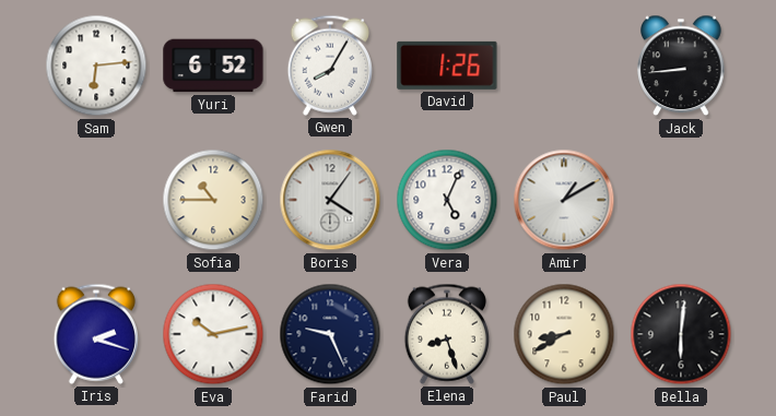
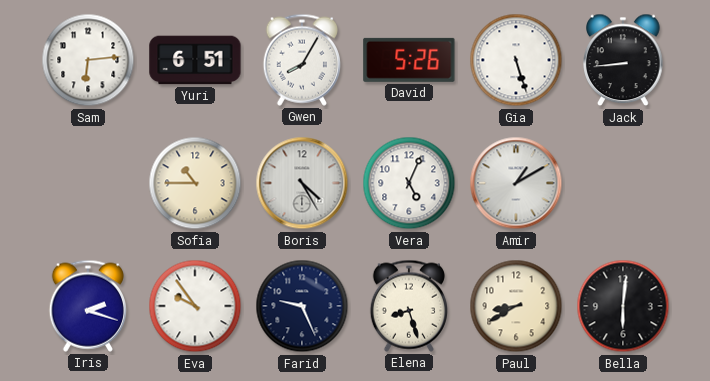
Yuri: 6:52 -> 6:51 (195, 60)
David: 1:26 -> 5:26 (409, 60)
Gia: none -> 5:27 (516, 60)
Boris: 4:06 -> 4:25 (302, 183)
Eva: 10:13 -> 9:54 (195, 306)
